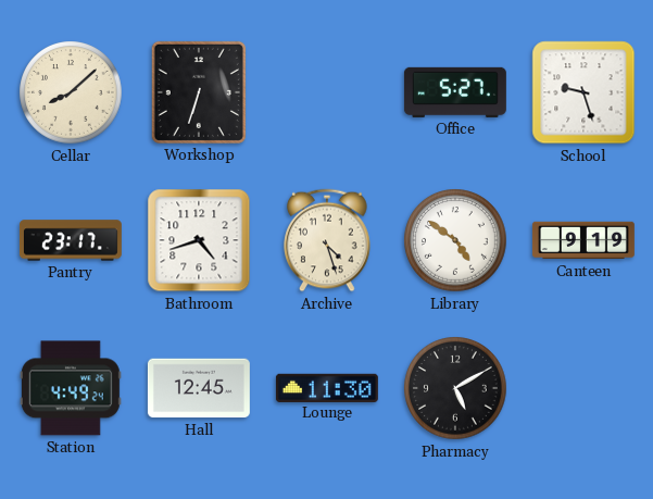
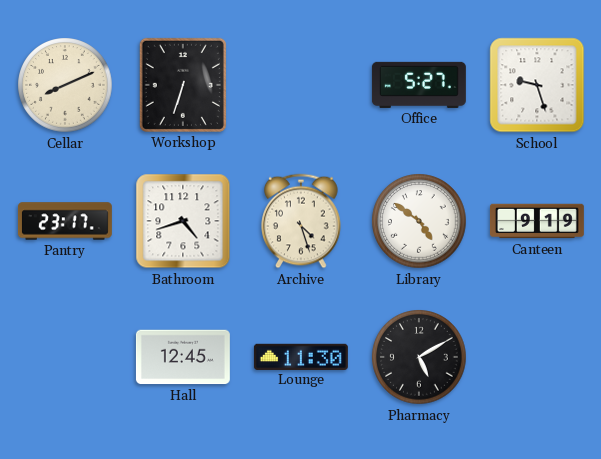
Cellar: 8:08 -> 8:11 (65, 85)
Station: 4:49 -> none (71, 388)
